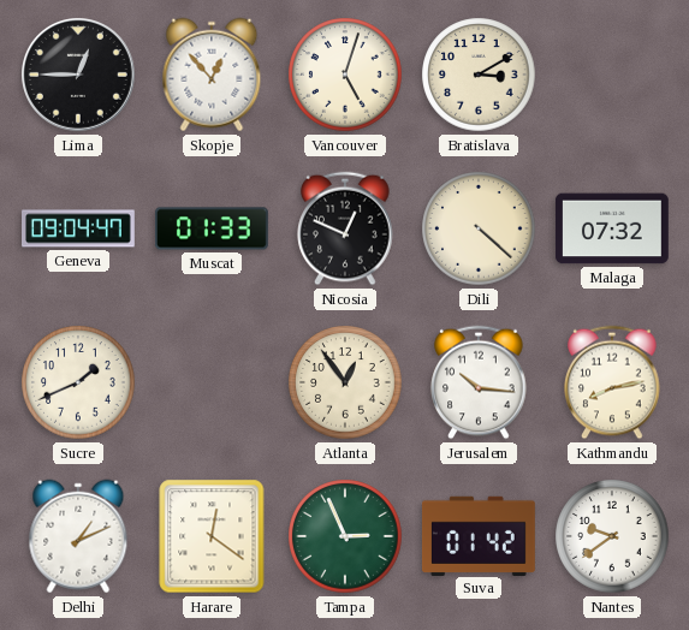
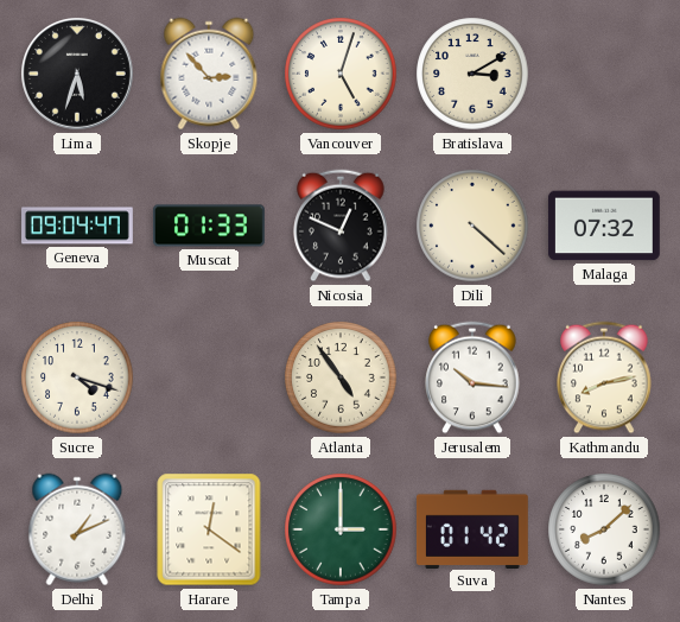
Lima: 12:45 -> 5:33 (78, 75)
Skopje: 12:53 -> 2:53 (209, 74)
Sucre: 1:41 -> 4:18 (77, 377)
Atlanta: 12:54 -> 4:54 (341, 377)
Tampa: 2:56 -> 3:00 (341, 529)
Nantes: 9:39 -> 8:08 (604, 529)
